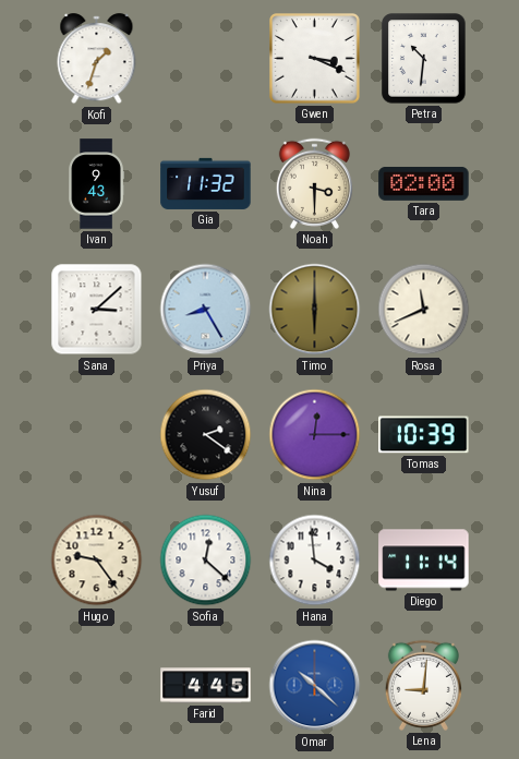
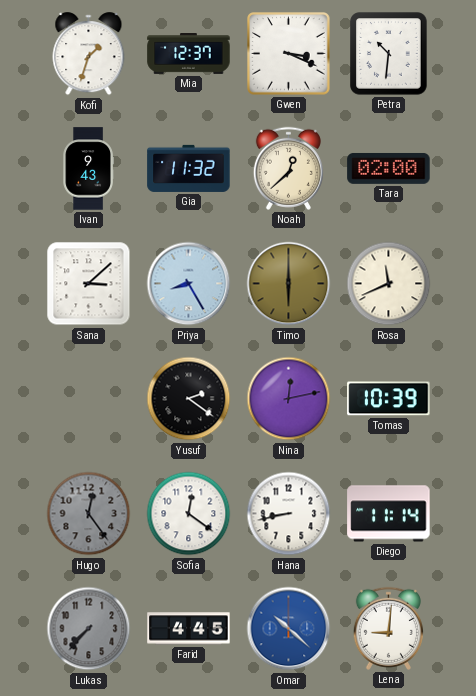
Mia: none -> 12:37 (189, 54)
Noah: 3:30 -> 12:38 (288, 168)
Nina: 12:15 -> 12:13 (289, 399)
Hugo: 9:24 -> 12:24 (89, 514)
Hugo dial: cream -> grey (89, 514)
Sofia: 12:22 -> 12:21 (189, 514)
Hana: 3:59 -> 8:43 (289, 514)
Lukas: none -> 7:37 (89, 629)
